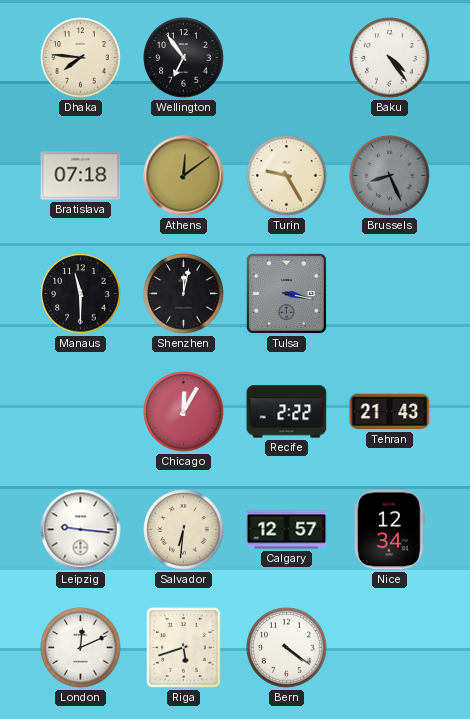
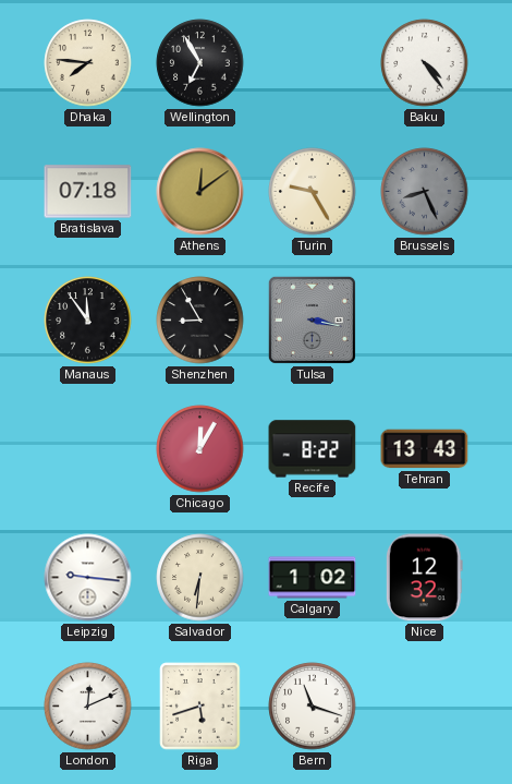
Wellington: 6:54 -> 6:55 (200, 63)
Manaus: 11:30 -> 11:54 (88, 321)
Shenzhen: 12:02 -> 8:55 (200, 321)
Recife: 2:22 -> 8:22 (313, 449)
Tehran: 21:43 -> 13:43 (425, 449)
Calgary: 12:57 -> 1:02 (313, 578)
Nice: 12:34 -> 12:32 (424, 578)
Bern: 4:21 -> 11:18 (313, 707)
